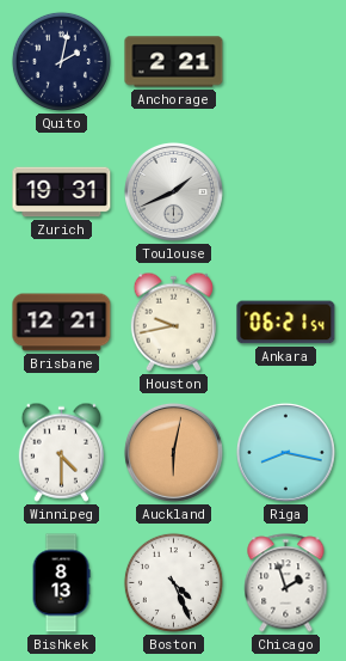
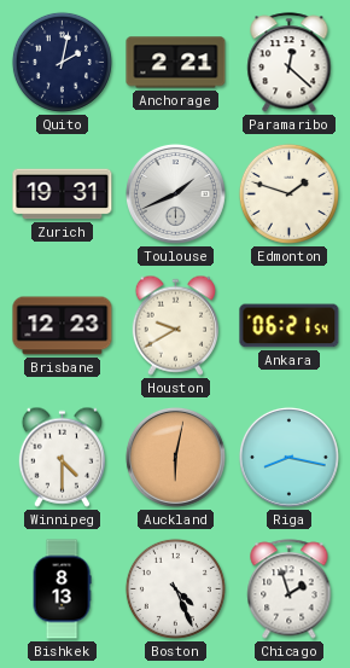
Paramaribo: none -> 12:22 (290, 63)
Edmonton: none -> 1:48 (288, 193)
Brisbane: 12:21 -> 12:23 (63, 326)
Houston: 9:43 -> 9:40 (175, 325)
